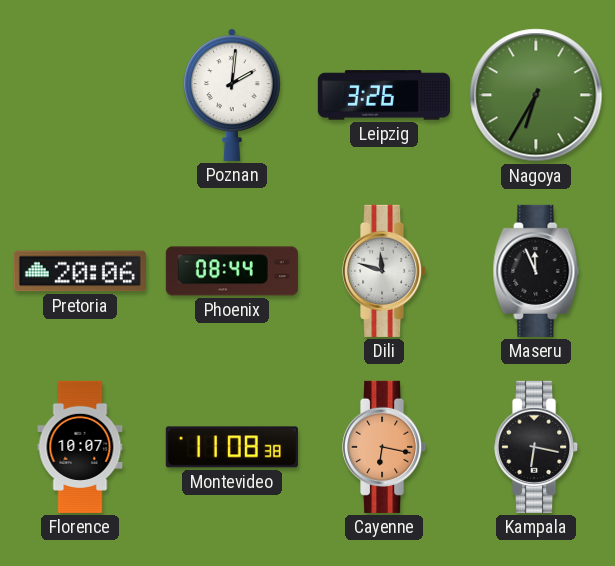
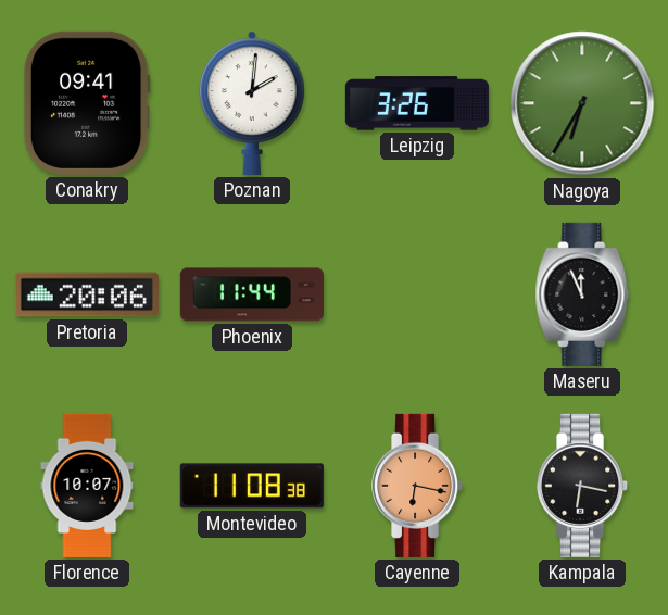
Conakry: none -> 09:41 (87, 103)
Phoenix: 08:44 -> 11:44 (252, 294)
Dili: 11:48 -> none (385, 271)
